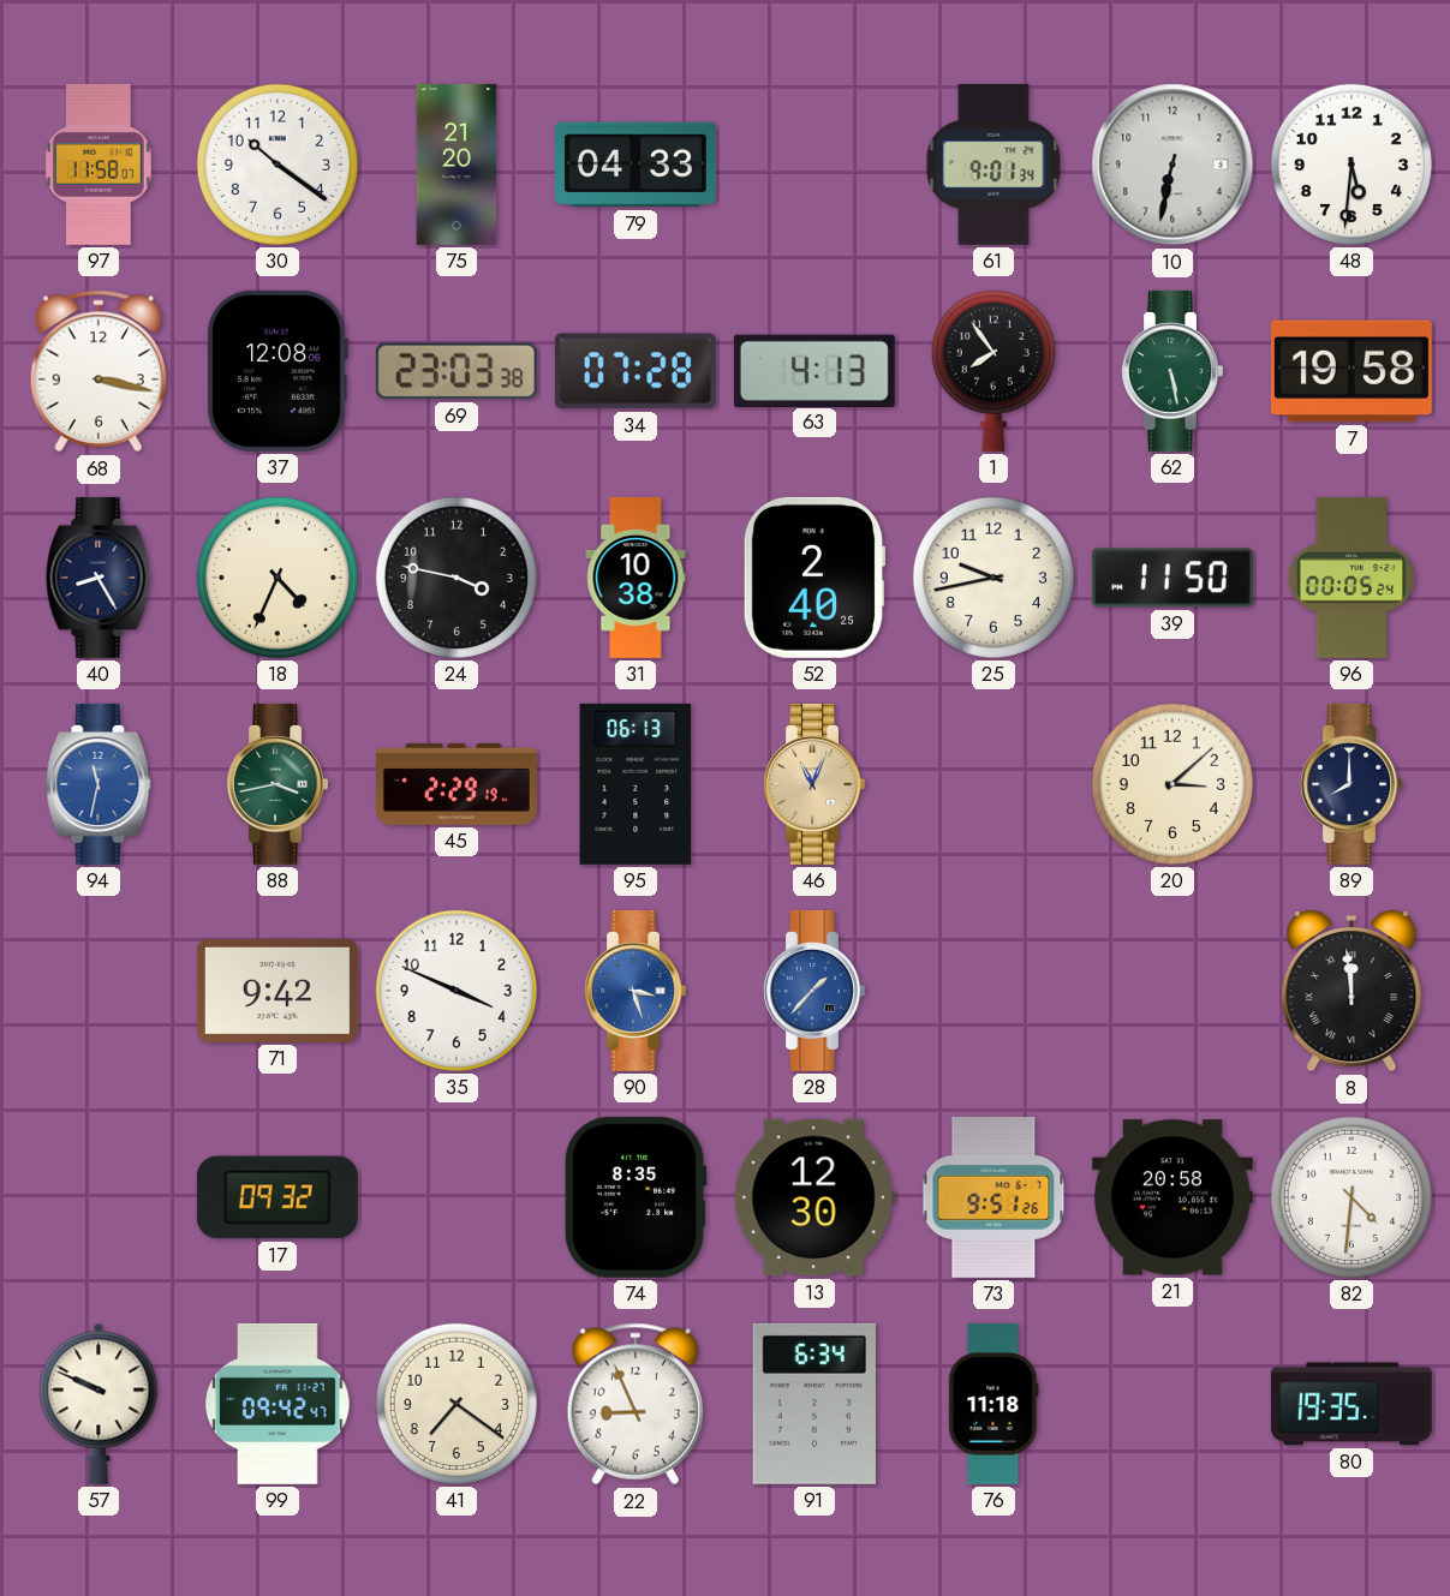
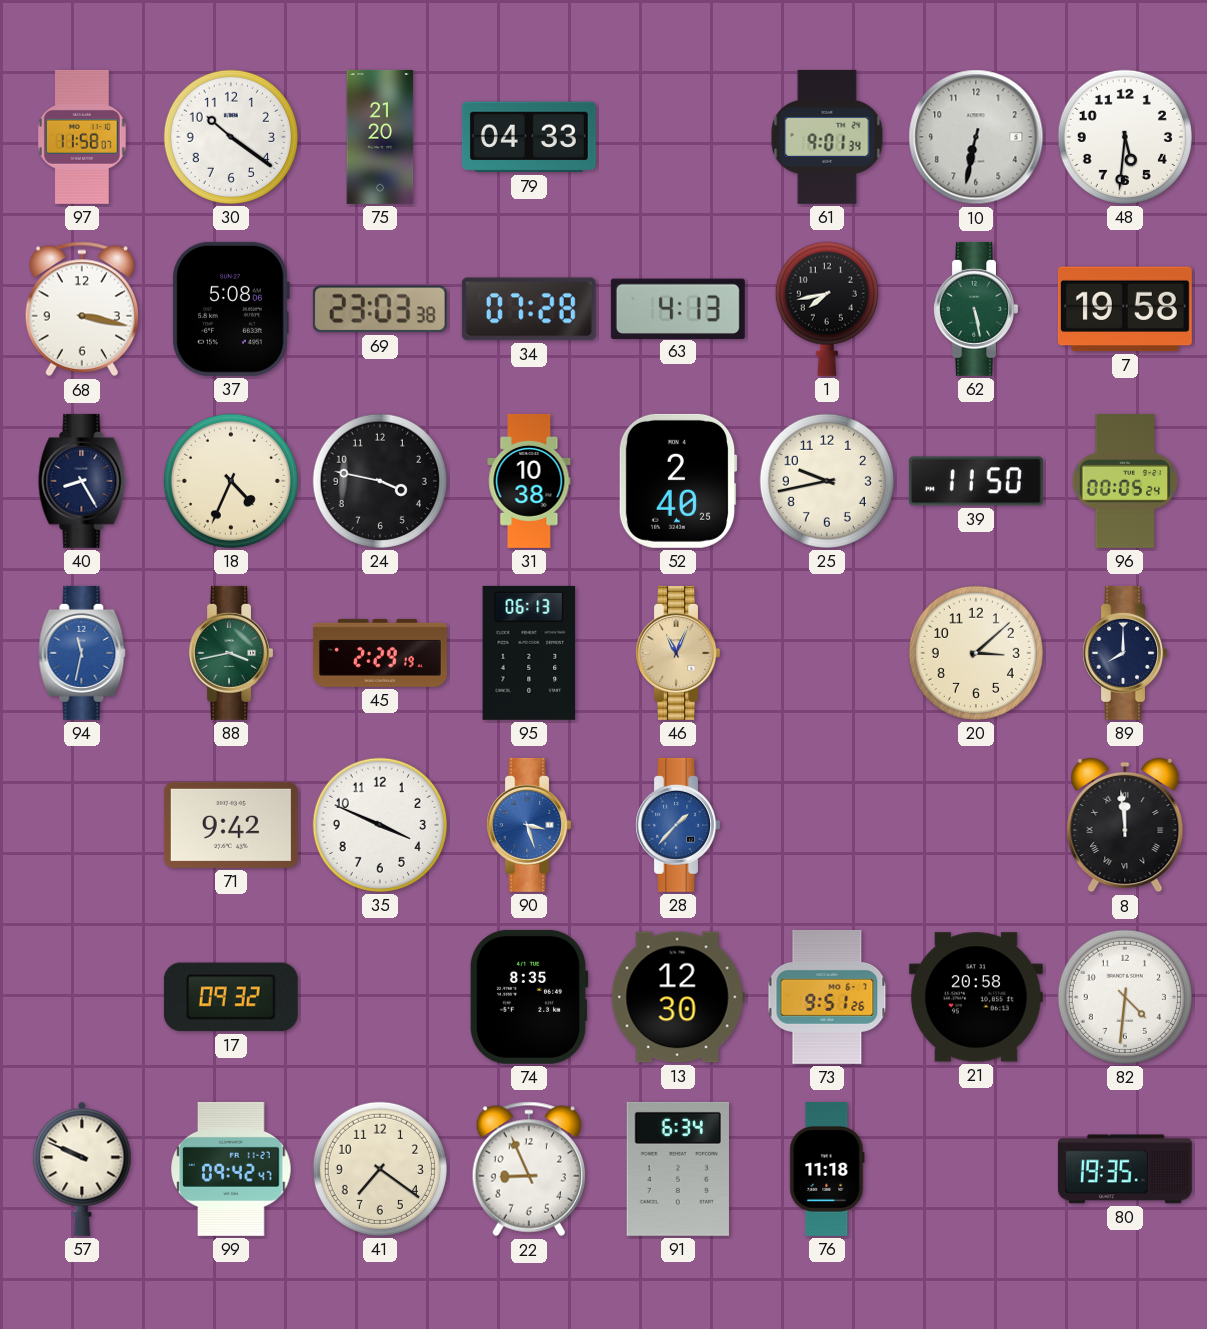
37: 12:08 -> 5:08 (231, 309)
1: 7:54 -> 7:43 (827, 309)
